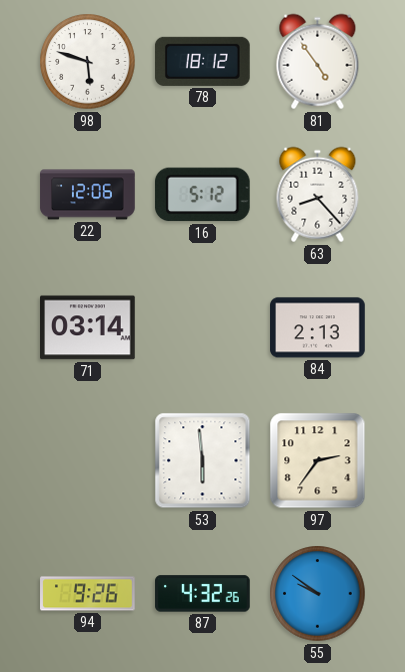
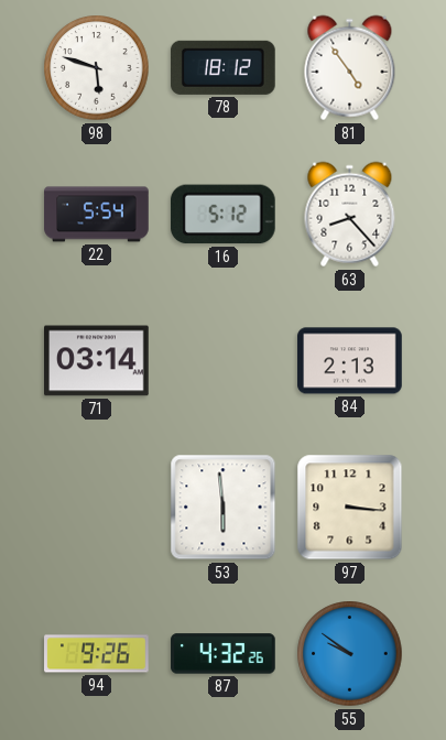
22: 12:06 -> 5:54 (97, 215)
97: 2:36 -> 3:16 (350, 508)
